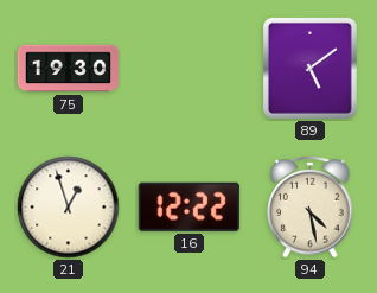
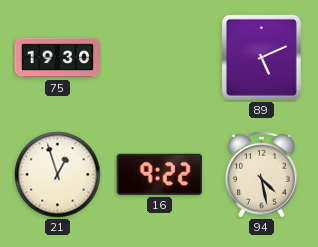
89: 5:09 -> 5:11 (261, 57)
16: 12:22 -> 9:22 (159, 174)
